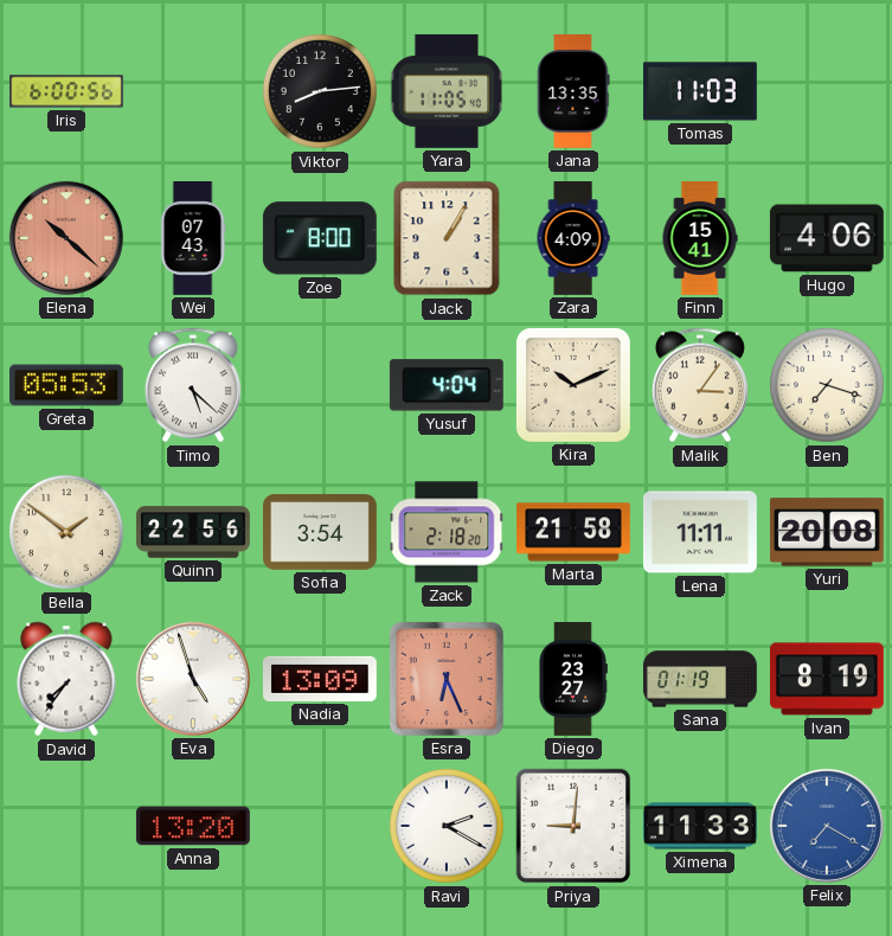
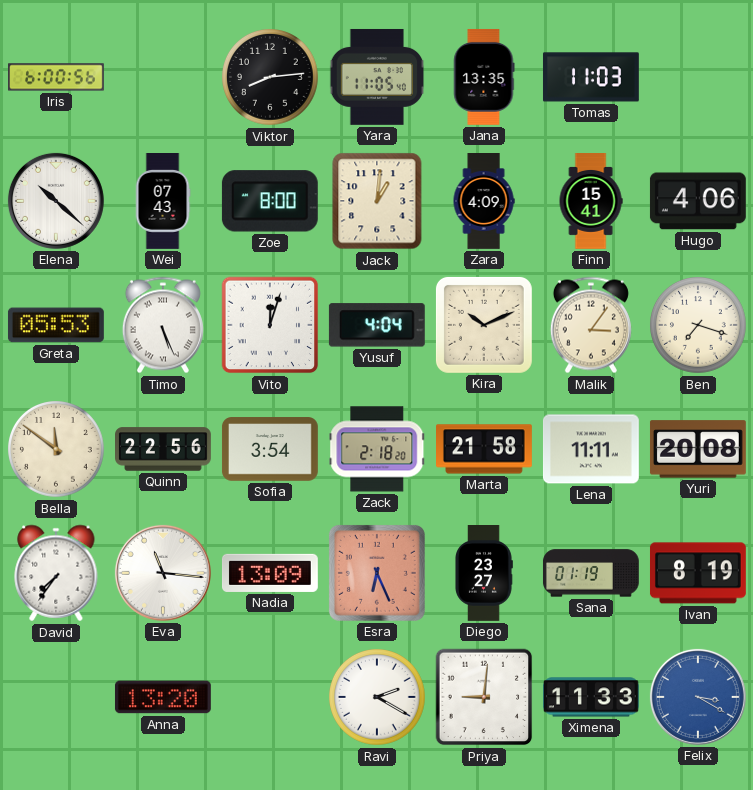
Elena dial: salmon -> white (56, 201)
Jack: 1:05 -> 1:01 (377, 201)
Timo: 5:22 -> 5:26 (163, 325)
Vito: none -> 12:03 (270, 325)
Bella: 1:51 -> 11:51 (57, 450)
Eva: 4:57 -> 11:16 (163, 573)
Felix: 7:20 -> 3:20 (698, 697)
